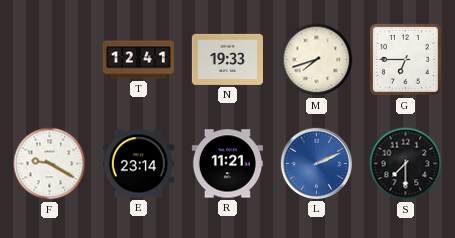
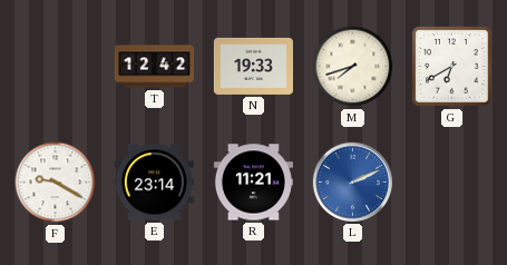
T: 12:41 -> 12:42 (154, 67)
G: 6:45 -> 6:40 (452, 67)
S: 7:30 -> none (406, 164)
